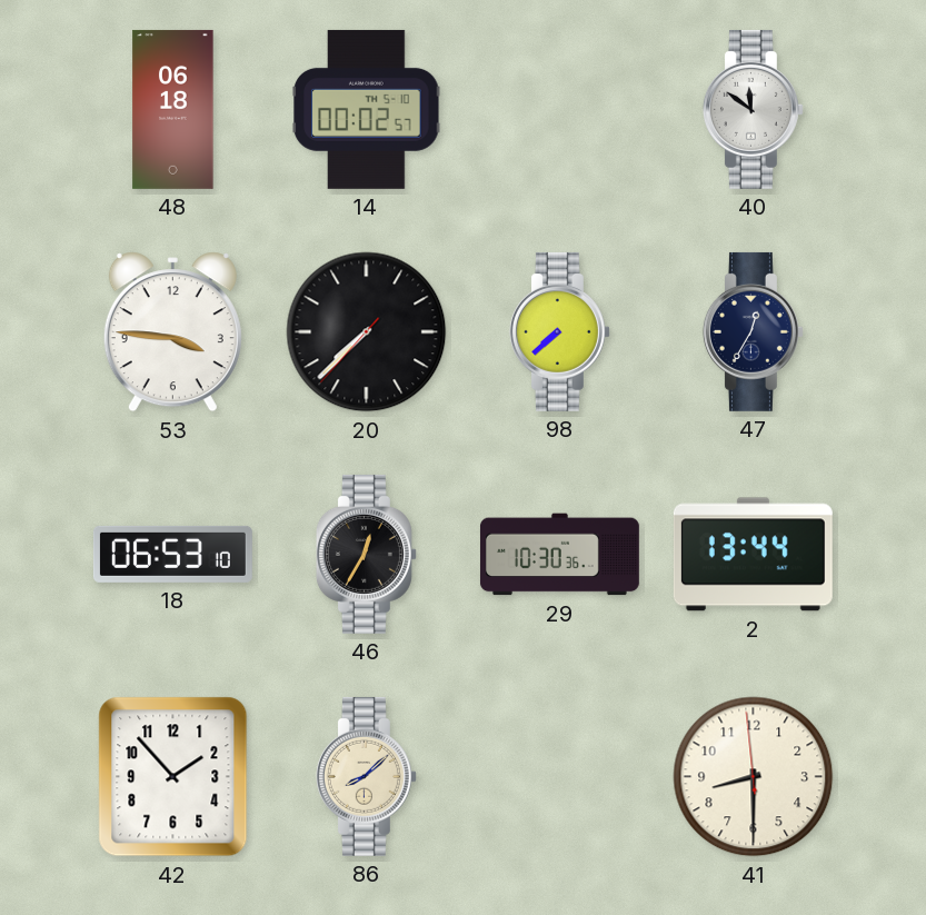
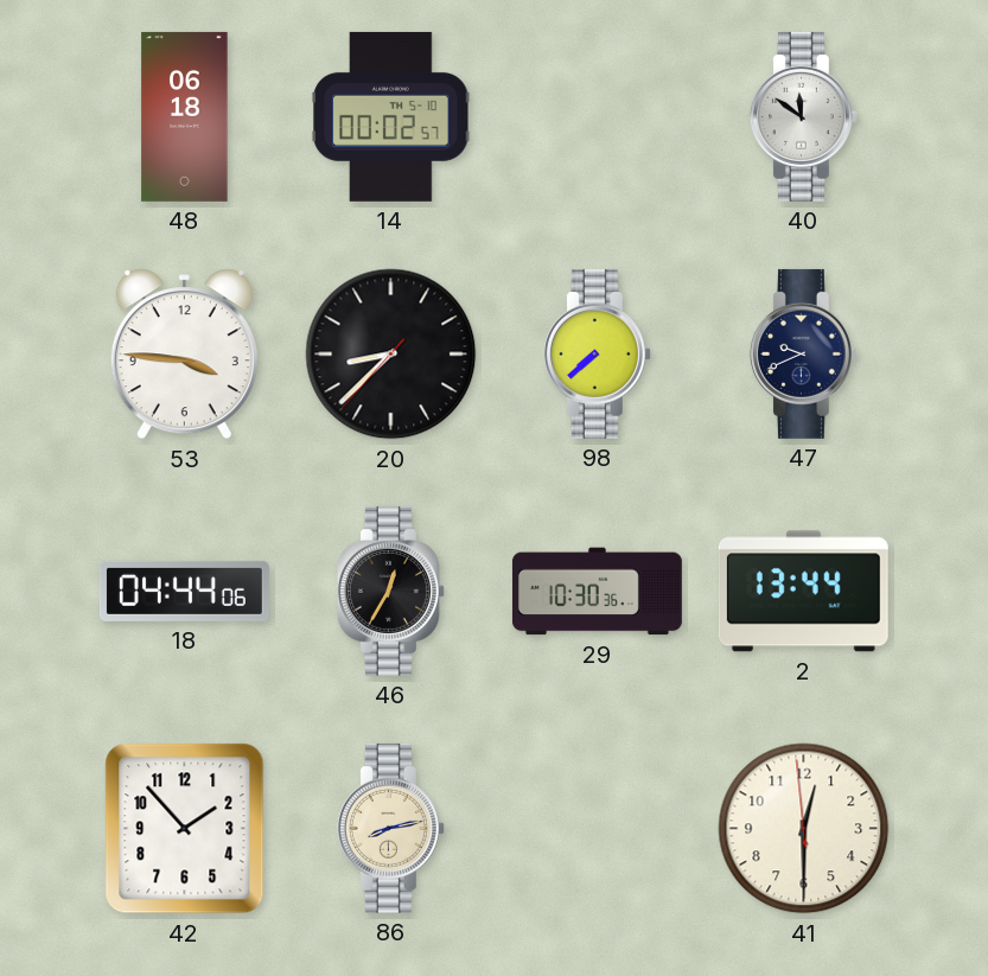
20: 7:37 -> 8:37 (391, 355)
47: 12:35 -> 9:41 (803, 353)
18: 06:53 -> 04:44 (184, 591)
86: 8:08 -> 8:13 (390, 828)
41: 8:29 -> 12:29 (804, 829)
